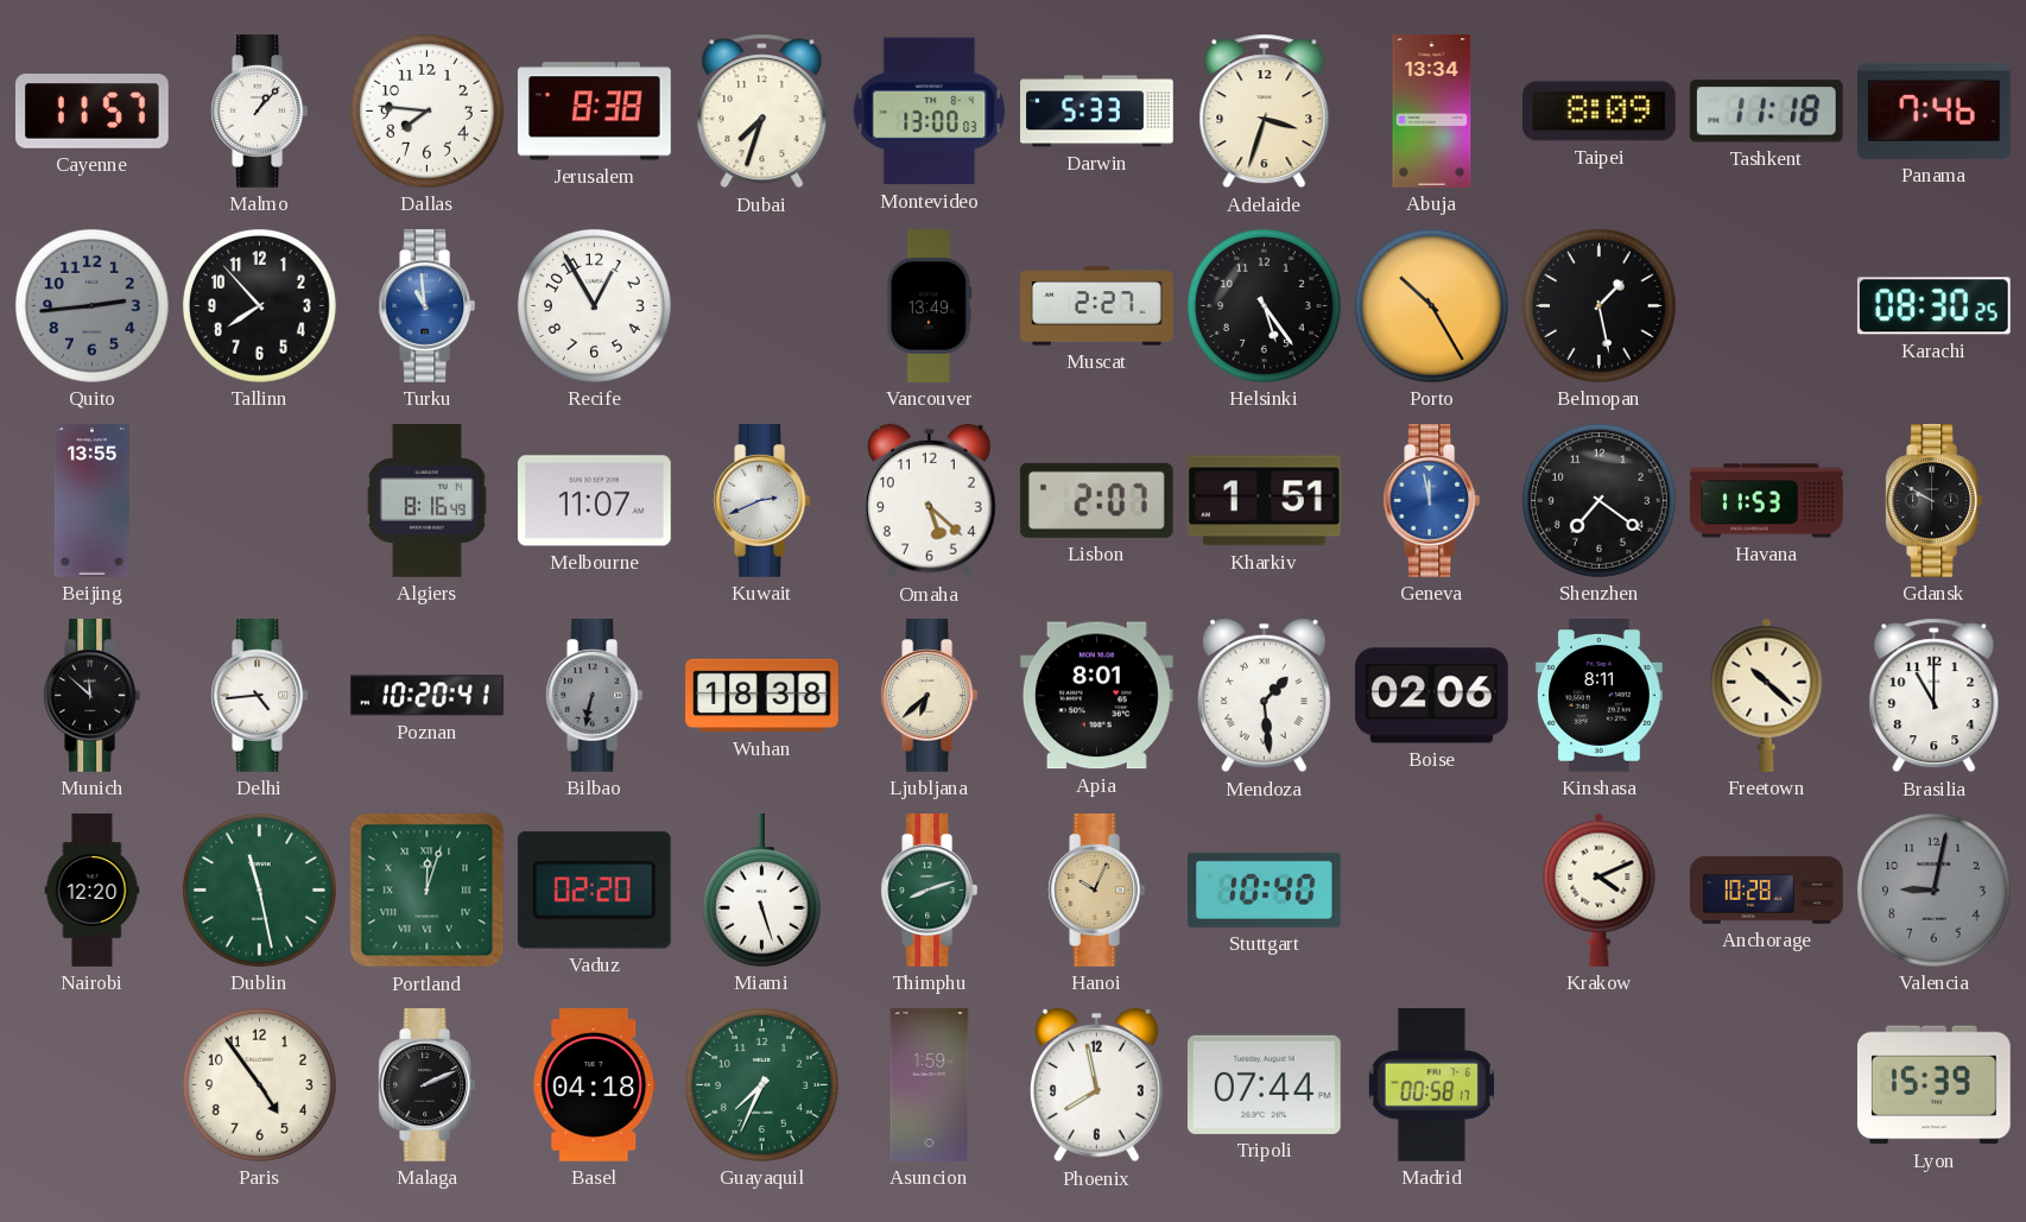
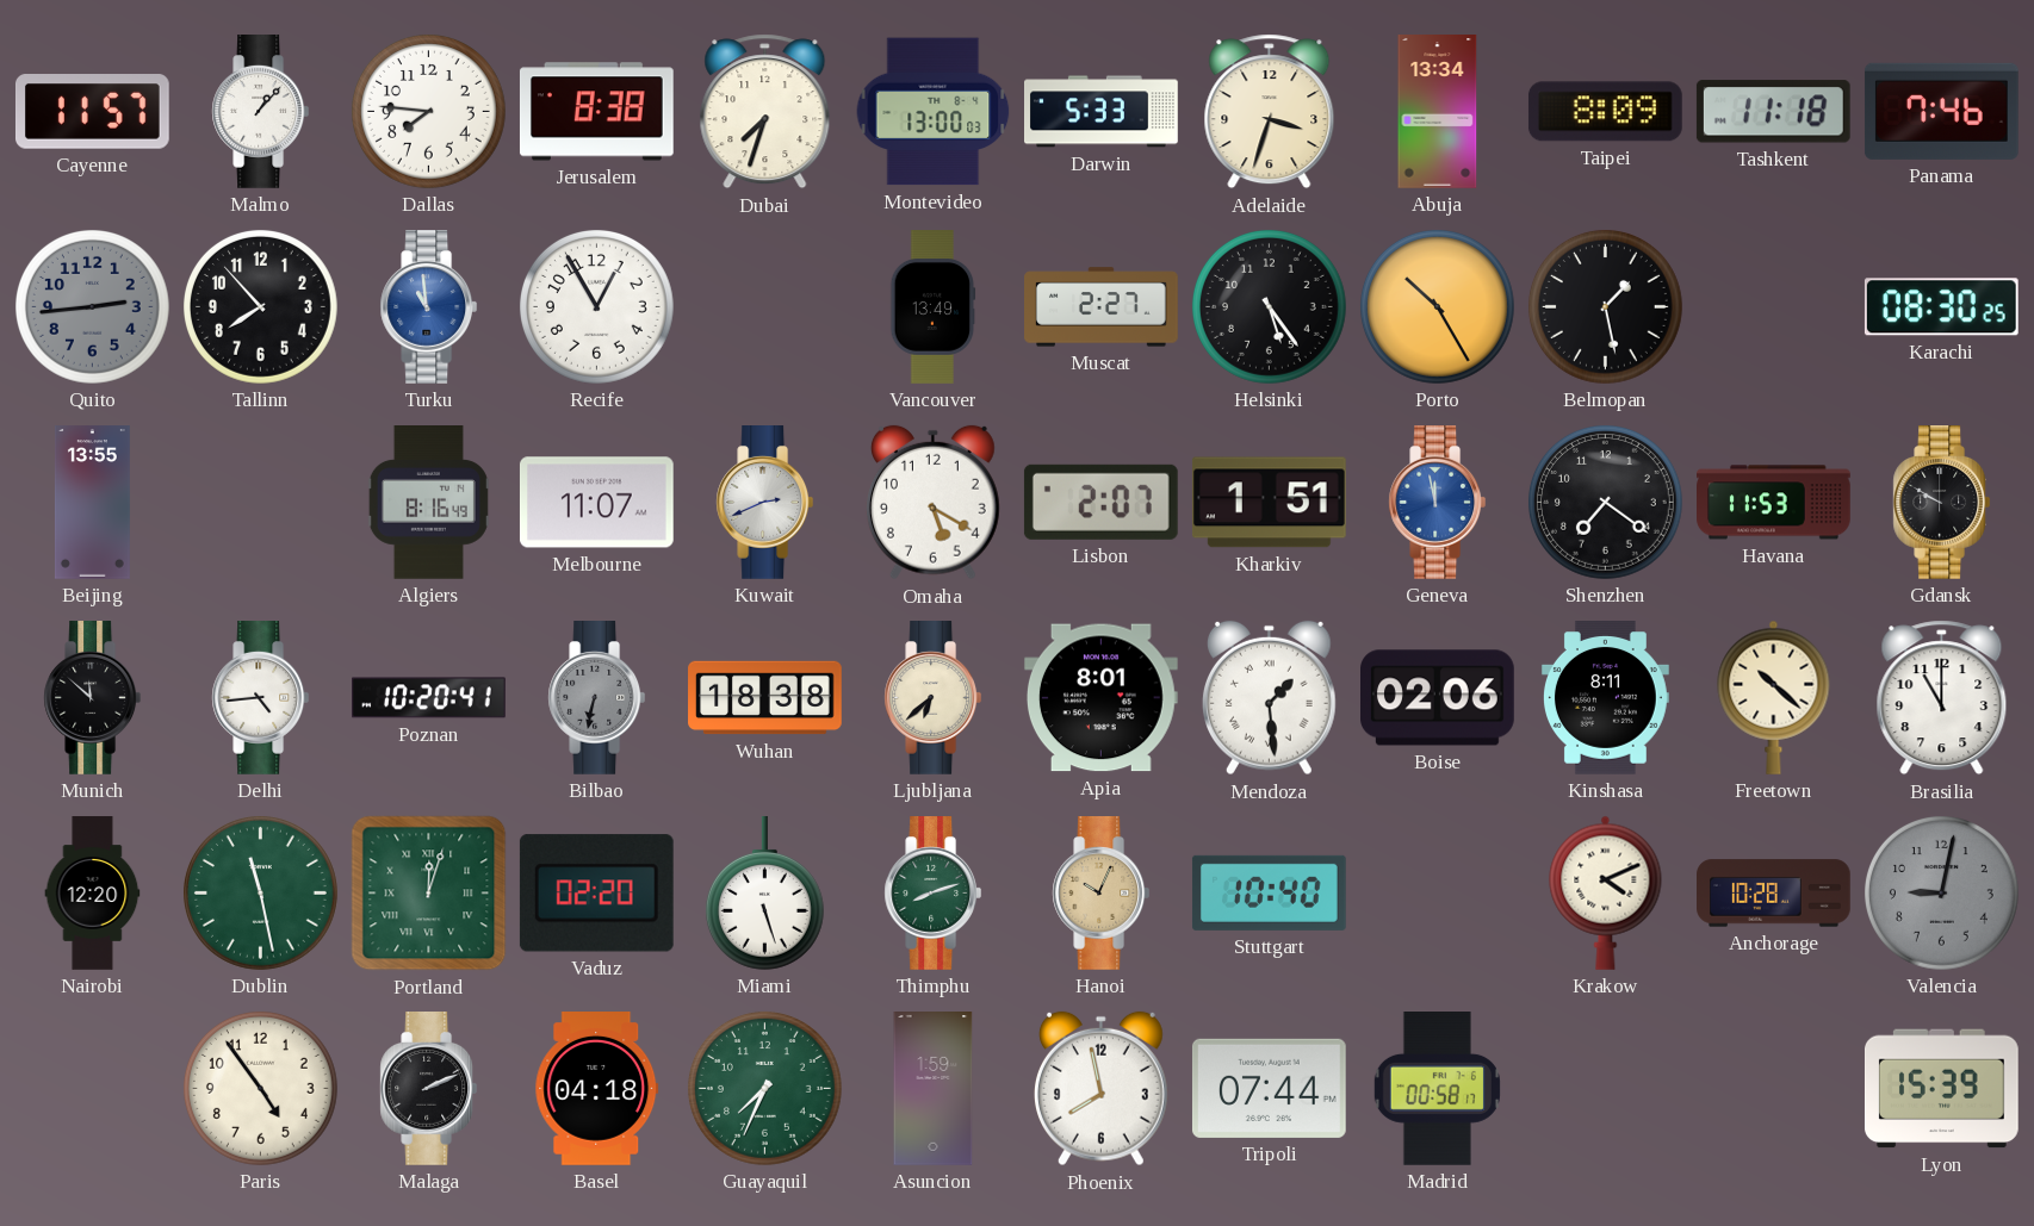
Omaha: 5:22 -> 5:20 (932, 503)
